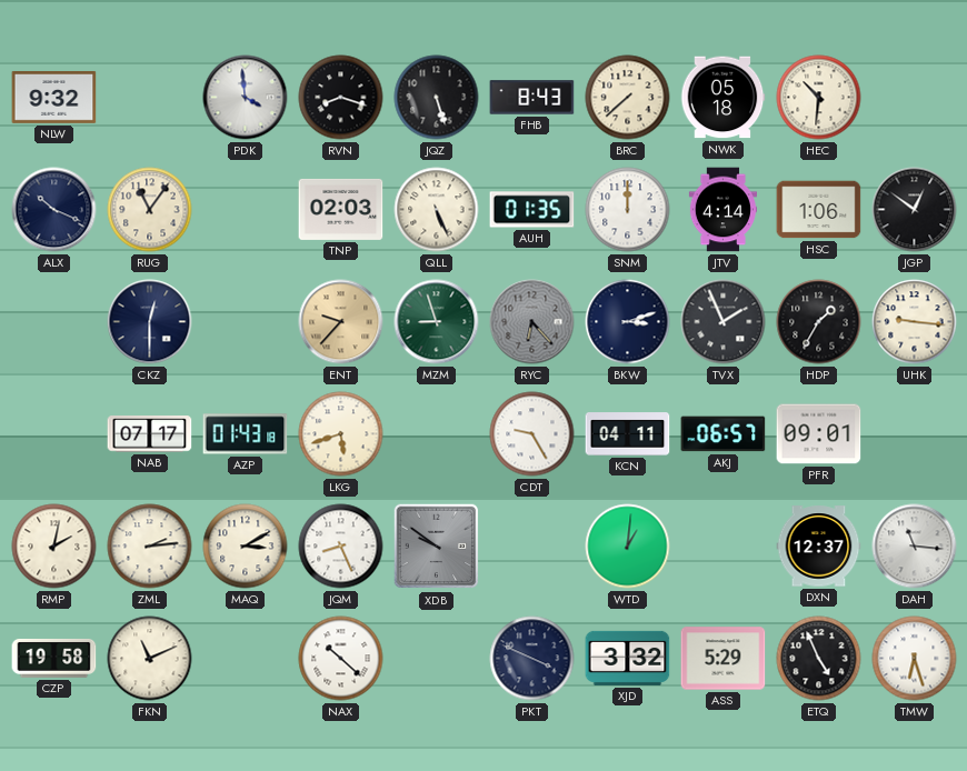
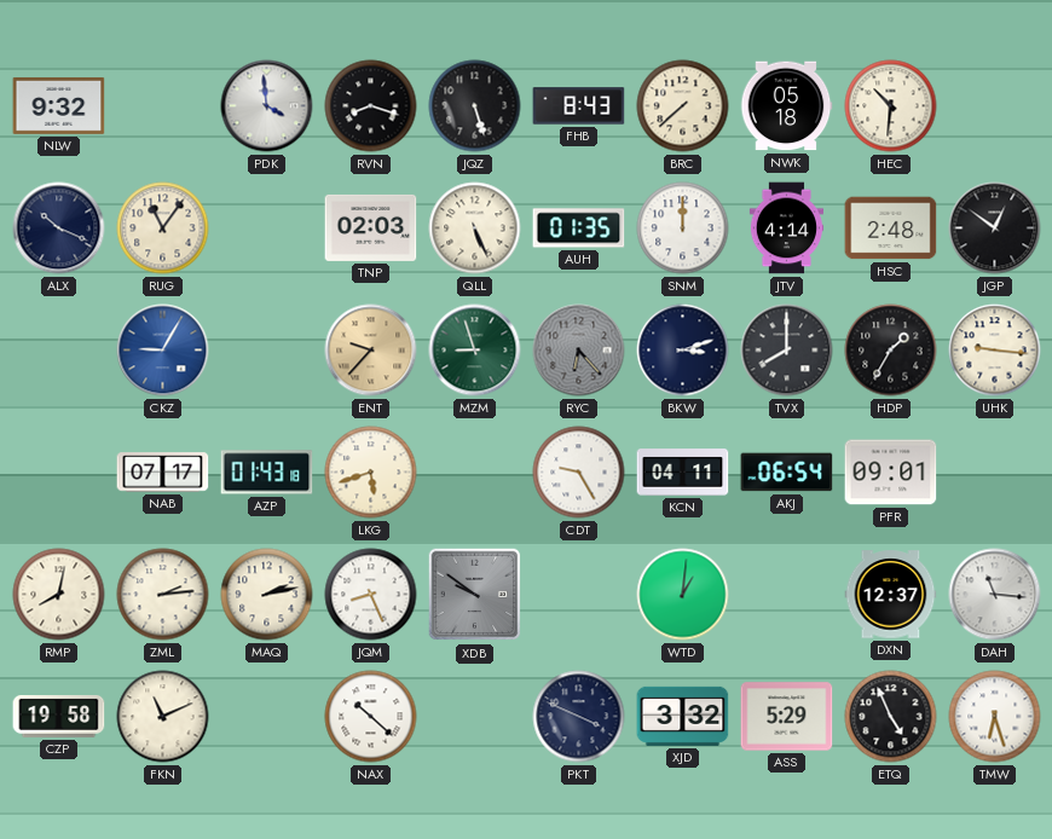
HSC: 1:06 -> 2:48 (891, 228)
CKZ: 12:30 -> 9:05 (163, 351)
CKZ dial: navy -> blue (163, 351)
TVX: 1:56 -> 8:00 (787, 351)
AKJ: 06:57 -> 06:54 (787, 473)
RMP: 2:02 -> 8:02 (59, 595)
MAQ: 3:10 -> 2:13 (267, 595)
